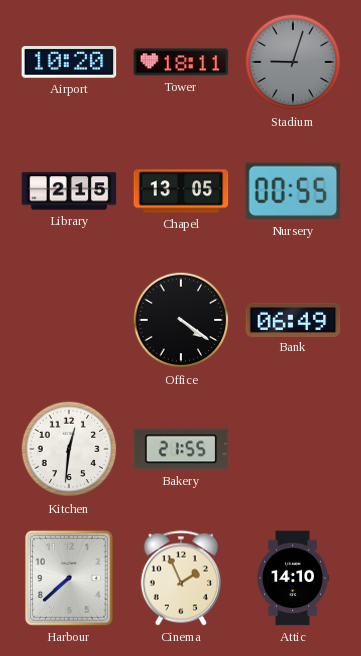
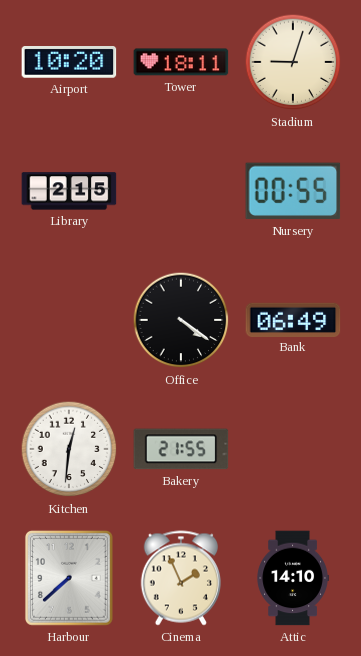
Stadium dial: grey -> cream (293, 62)
Chapel: 13:05 -> none (181, 191)
